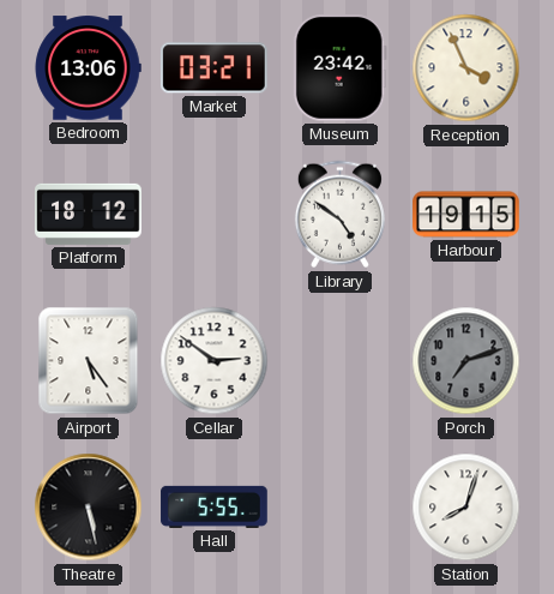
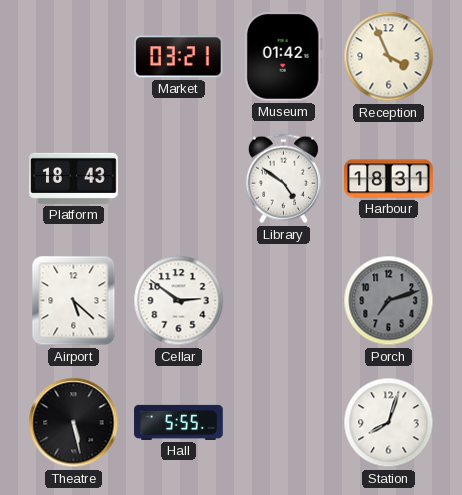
Bedroom: 13:06 -> none (88, 68)
Museum: 23:42 -> 01:42 (283, 57)
Platform: 18:12 -> 18:43 (74, 178)
Harbour: 19:15 -> 18:31 (389, 179)
Airport: 5:24 -> 5:22 (74, 301)
